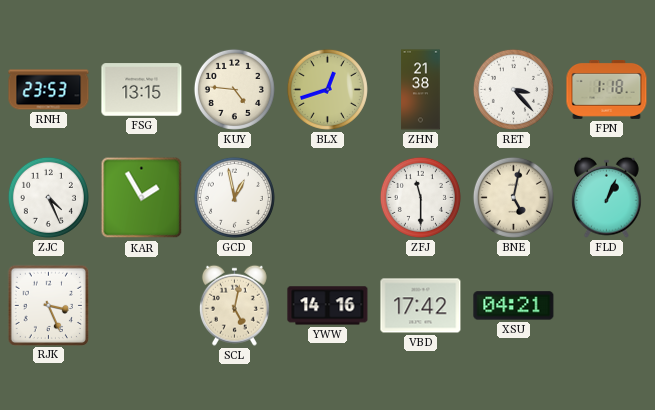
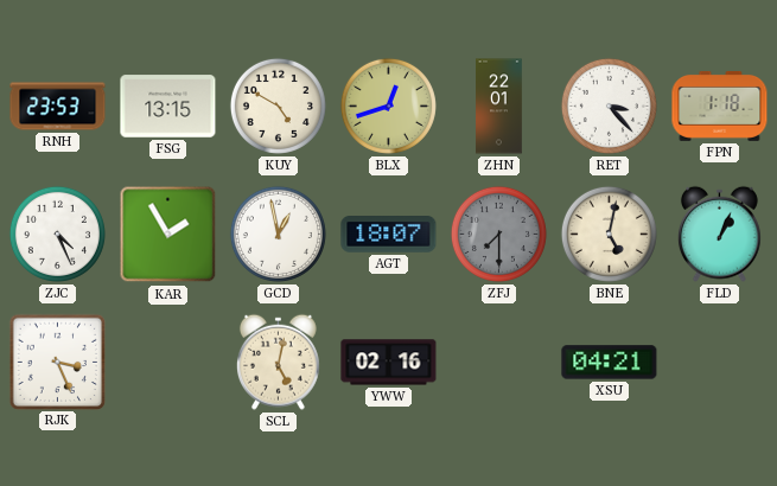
KUY: 4:46 -> 4:50 (278, 105)
ZHN: 21:38 -> 22:01 (499, 107)
AGT: none -> 18:07 (389, 235)
ZFJ: 11:30 -> 7:30 (498, 234)
ZFJ dial: white -> grey (498, 234)
YWW: 14:16 -> 02:16 (389, 363)
VBD: 17:42 -> none (421, 306)
